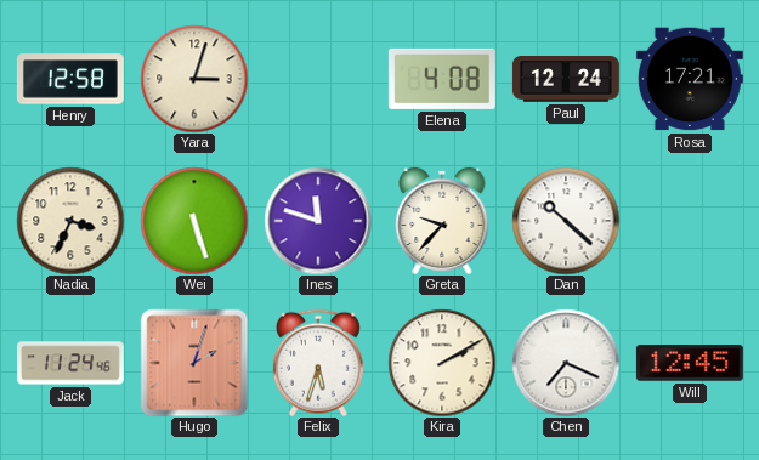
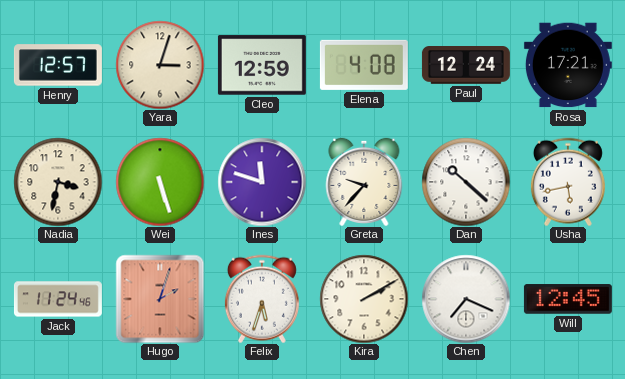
Henry: 12:58 -> 12:57 (58, 65)
Cleo: none -> 12:59 (262, 65)
Nadia: 3:34 -> 3:32 (58, 182)
Usha: none -> 5:43 (568, 182)
